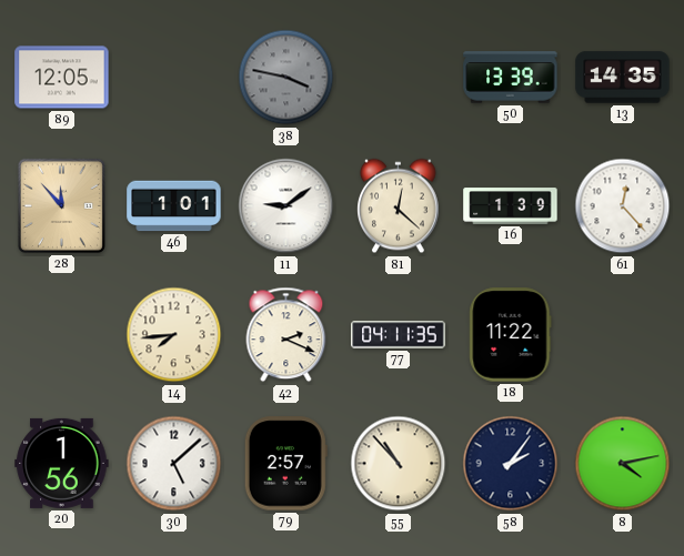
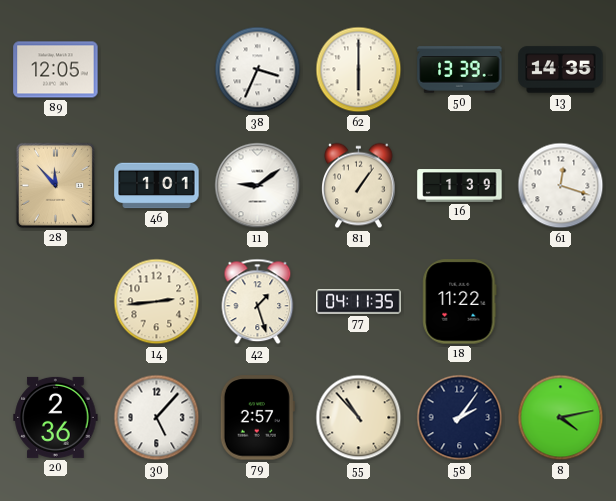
38: 3:47 -> 3:34 (258, 70)
38 dial: grey -> white (258, 70)
62: none -> 6:00 (359, 70)
81: 12:22 -> 1:06 (359, 186)
61: 12:23 -> 12:18 (561, 186)
14: 7:44 -> 2:44 (157, 302)
42: 2:19 -> 1:27 (258, 302)
20: 1:56 -> 2:36 (56, 417)
30: 5:08 -> 5:07 (157, 418)
